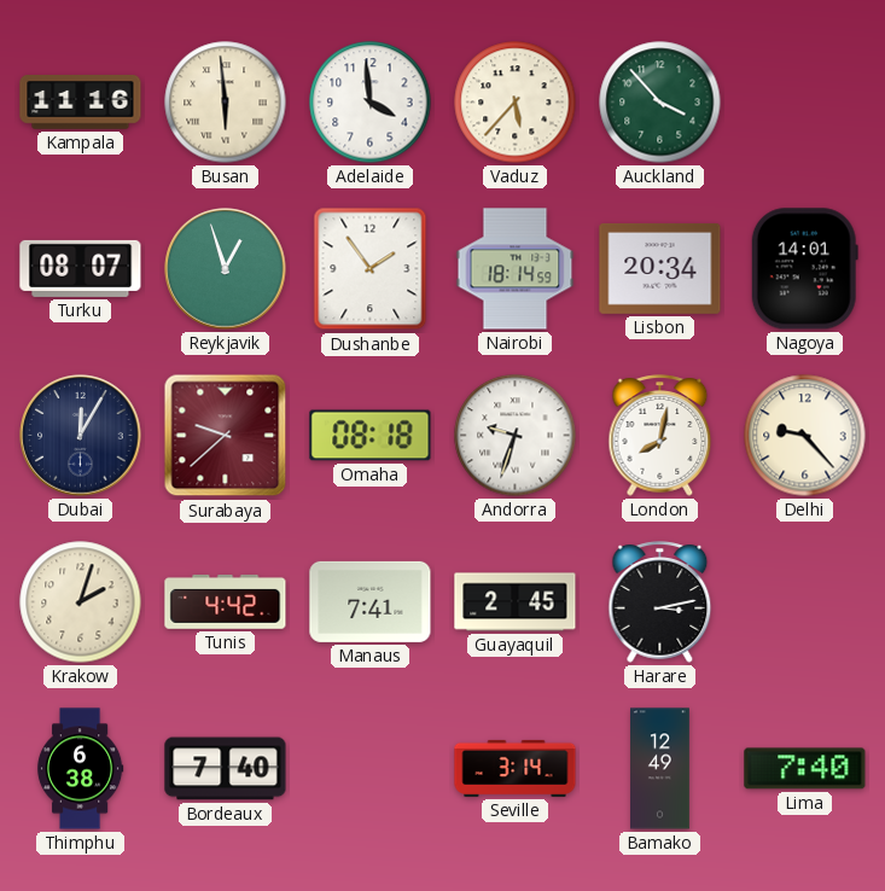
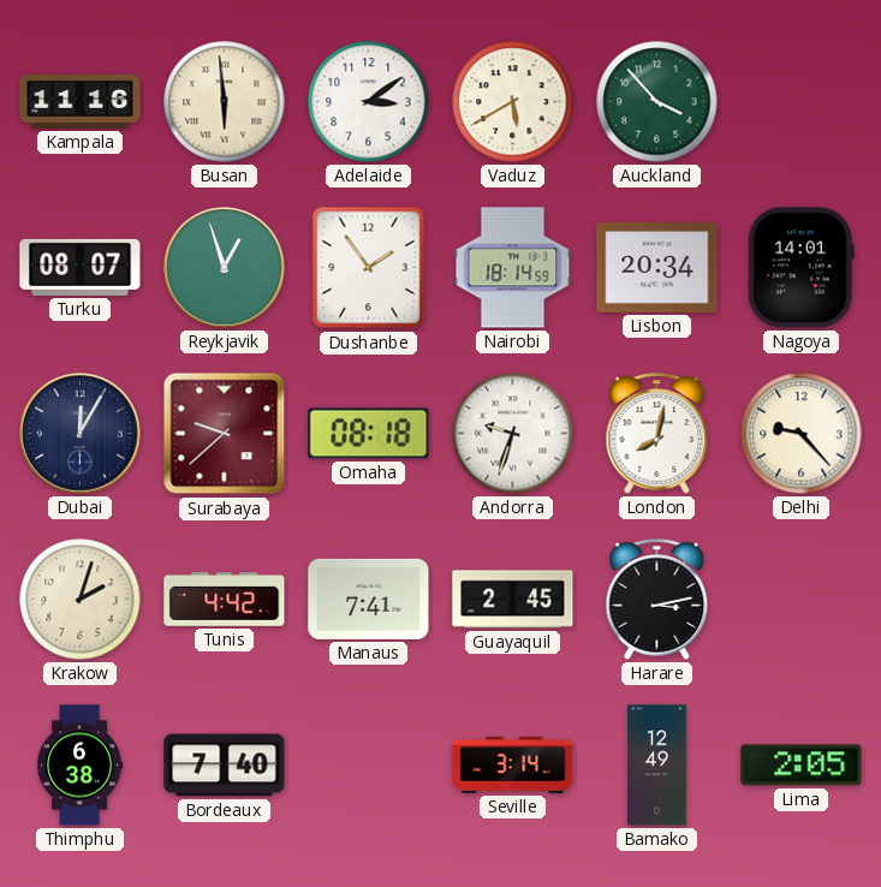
Adelaide: 3:59 -> 3:09 (369, 102)
Vaduz: 5:37 -> 5:40 (513, 102)
Lima: 7:40 -> 2:05 (802, 766)
